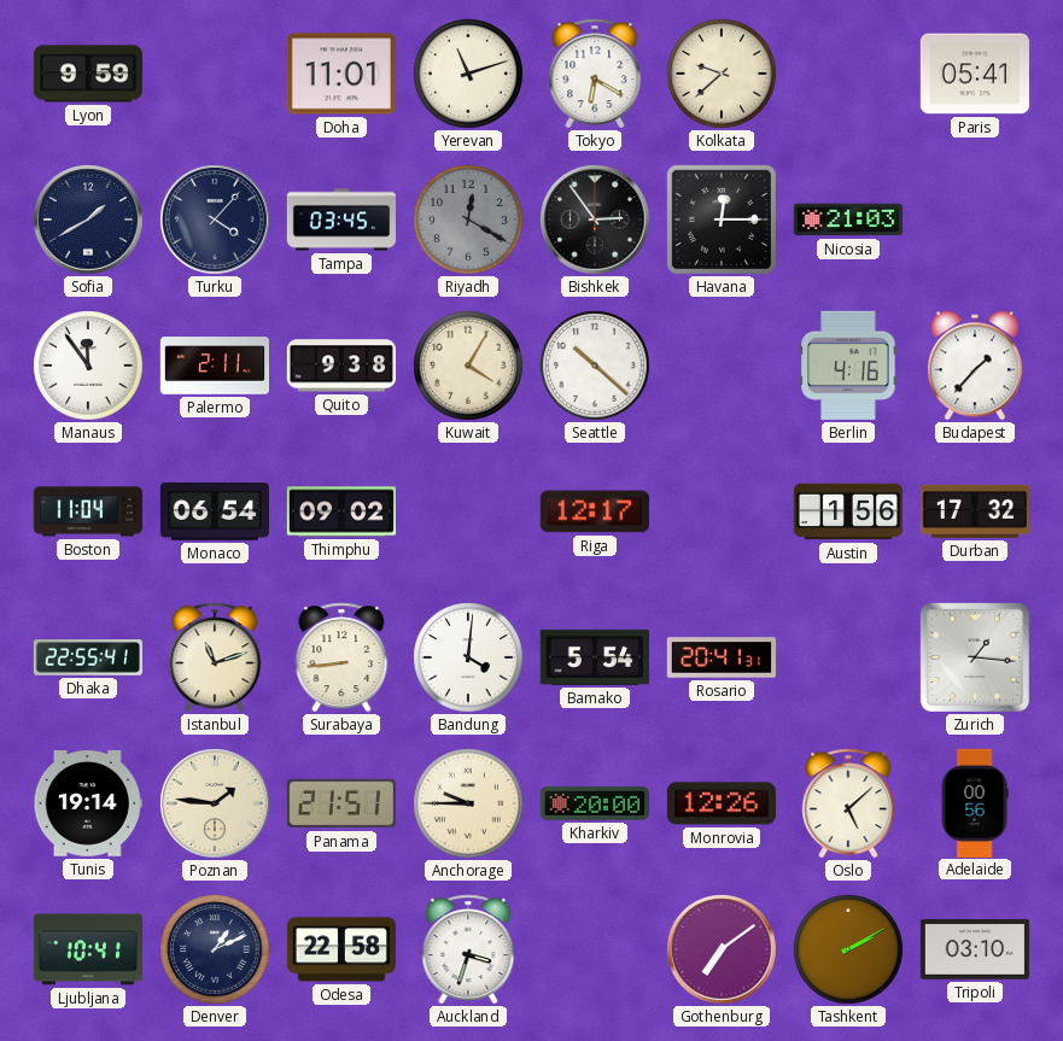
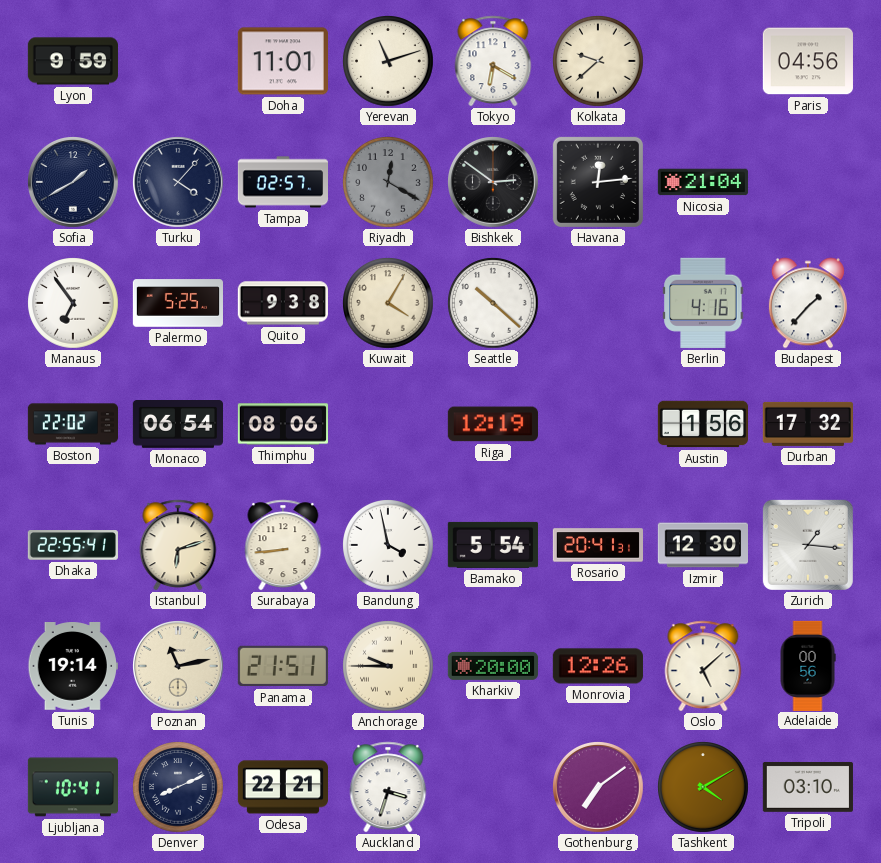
Paris: 05:41 -> 04:56 (808, 61)
Tampa: 03:45 -> 02:57 (282, 182)
Bishkek: 2:54 -> 2:51 (494, 183)
Havana: 12:15 -> 12:14 (598, 182)
Nicosia: 21:03 -> 21:04 (703, 182)
Manaus: 11:54 -> 6:54 (73, 303)
Palermo: 2:11 -> 5:25 (177, 303)
Boston: 11:04 -> 22:02 (72, 424)
Thimphu: 09:02 -> 08:06 (282, 424)
Riga: 12:17 -> 12:19 (493, 424)
Istanbul: 11:12 -> 6:12 (178, 545)
Bandung: 4:01 -> 3:58 (388, 545)
Izmir: none -> 12:30 (702, 545)
Poznan: 1:46 -> 11:13 (179, 667)
Denver: 1:11 -> 8:11 (178, 787)
Odesa: 22:58 -> 22:21 (283, 787)
Tashkent: 2:10 -> 4:10 (703, 787)
